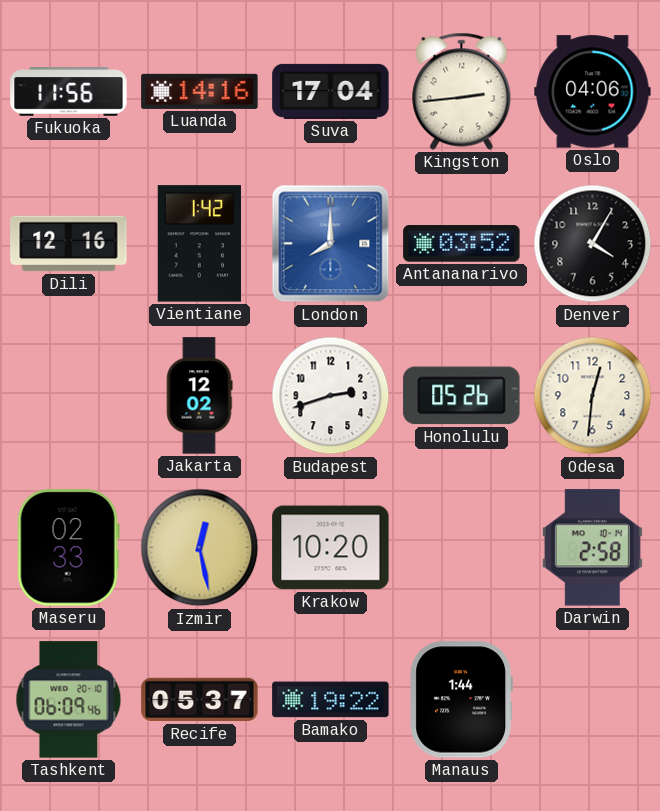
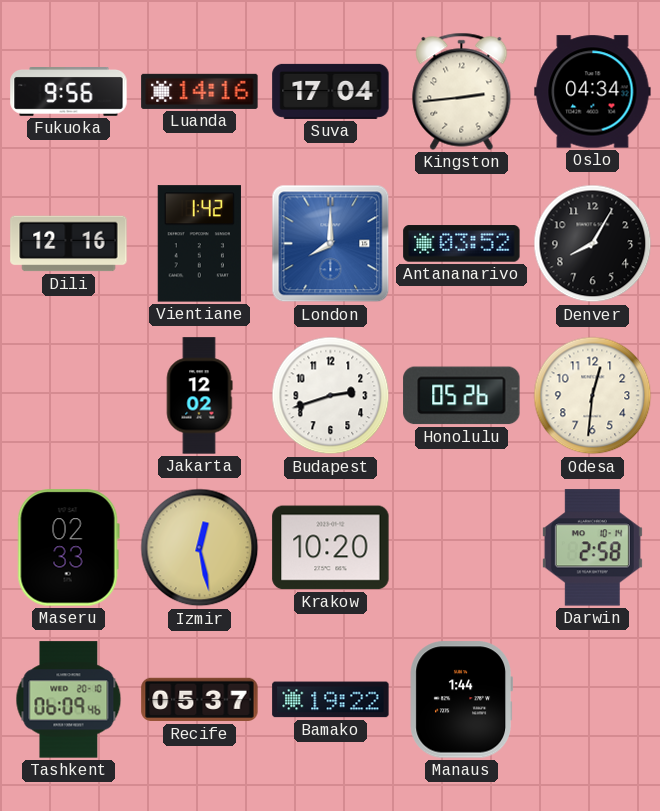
Fukuoka: 11:56 -> 9:56 (69, 92)
Oslo: 04:06 -> 04:34 (593, 92)
Denver: 4:05 -> 8:05 (593, 244)
